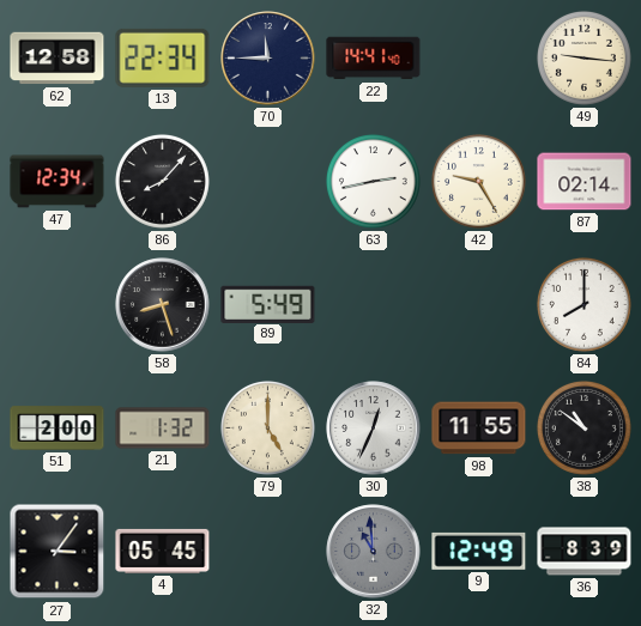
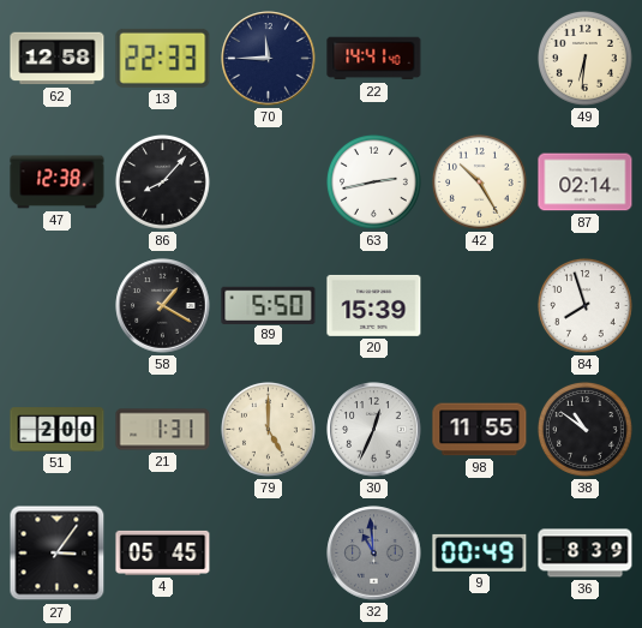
13: 22:34 -> 22:33 (163, 58)
49: 9:16 -> 6:31 (584, 58)
47: 12:34 -> 12:38 (58, 183)
42: 9:25 -> 10:25 (479, 181)
58: 8:27 -> 1:20 (163, 306)
89: 5:49 -> 5:50 (269, 305)
20: none -> 15:39 (374, 305)
84: 8:00 -> 7:57 (584, 305)
21: 1:32 -> 1:31 (163, 430)
9: 12:49 -> 00:49 (480, 552)
